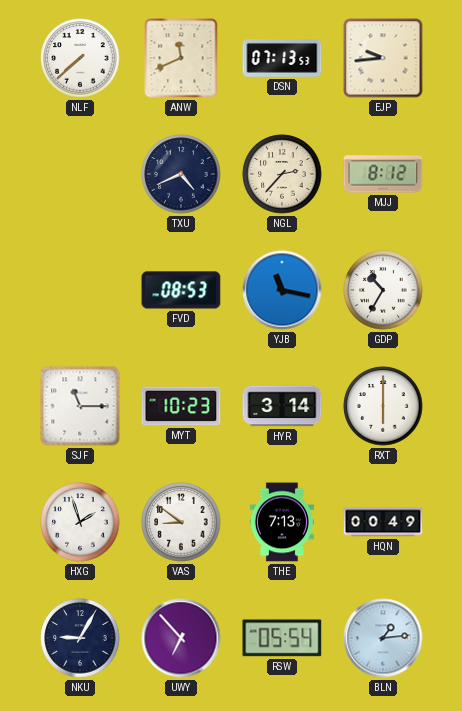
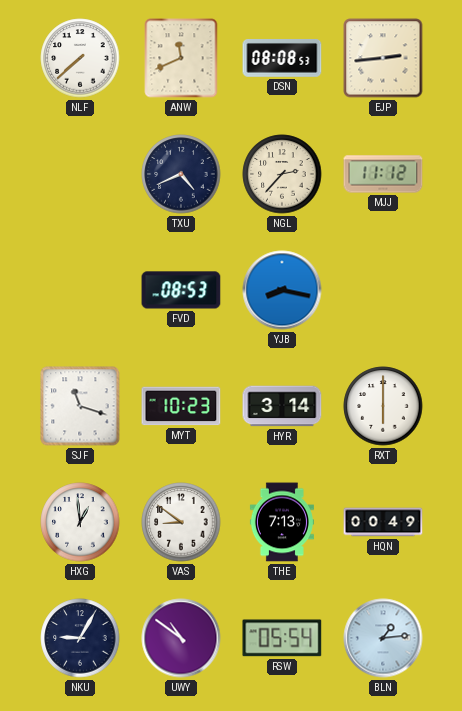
DSN: 07:13 -> 08:08 (282, 59)
EJP: 9:44 -> 2:44 (383, 58)
MJJ: 8:12 -> 11:12 (383, 174)
YJB: 11:17 -> 8:17 (282, 290)
GDP: 10:35 -> none (383, 290)
SJF: 11:15 -> 11:18 (80, 406)
HXG: 1:57 -> 12:59 (80, 522)
UWY: 6:53 -> 10:51 (181, 638)
